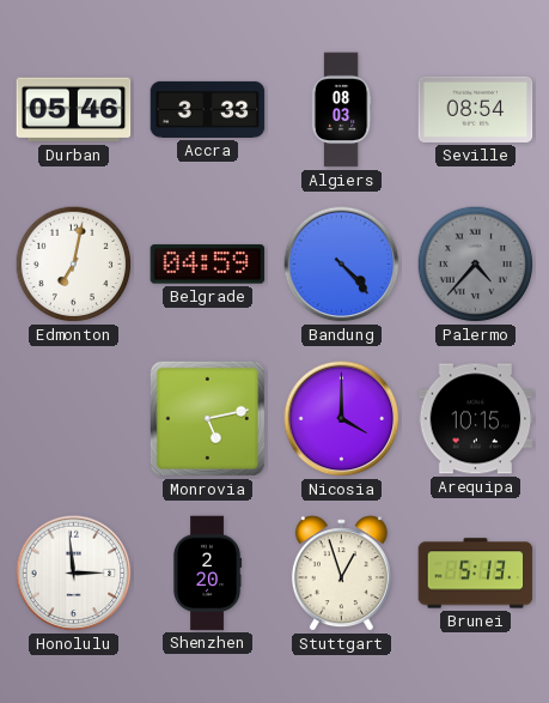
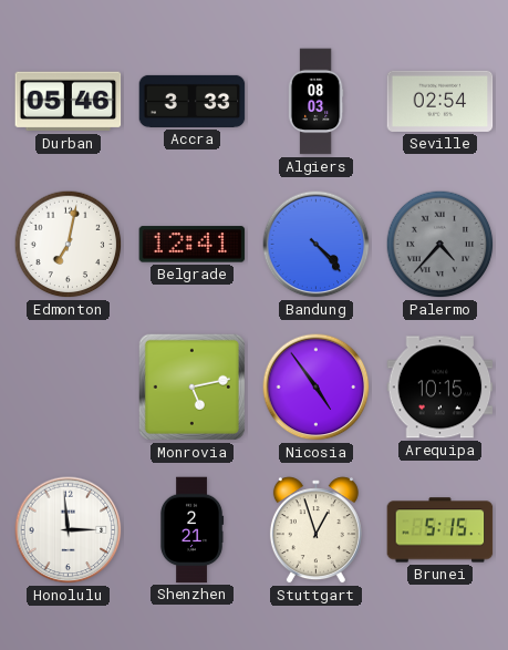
Seville: 08:54 -> 02:54 (440, 101)
Belgrade: 04:59 -> 12:41 (193, 245)
Nicosia: 4:00 -> 4:54 (317, 388)
Shenzhen: 2:20 -> 2:21 (191, 530)
Brunei: 5:13 -> 5:15 (440, 530)
